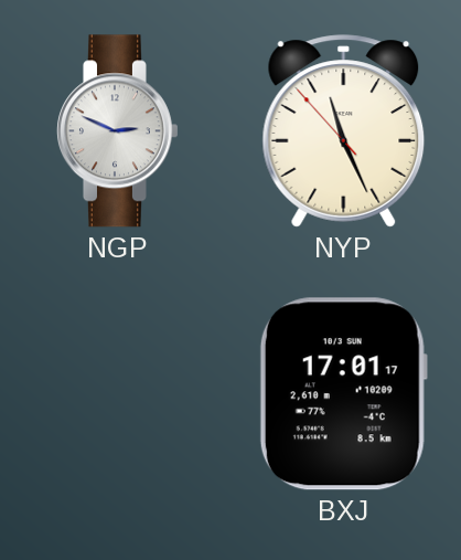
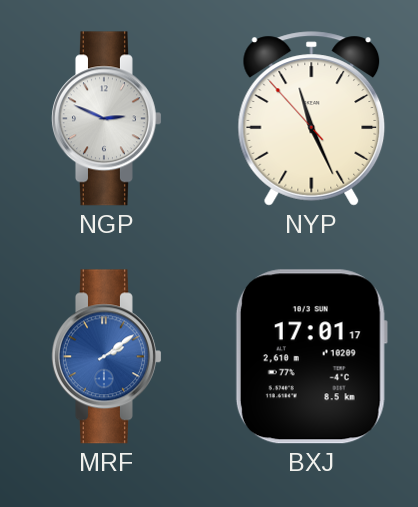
MRF: none -> 2:09 (106, 357)
